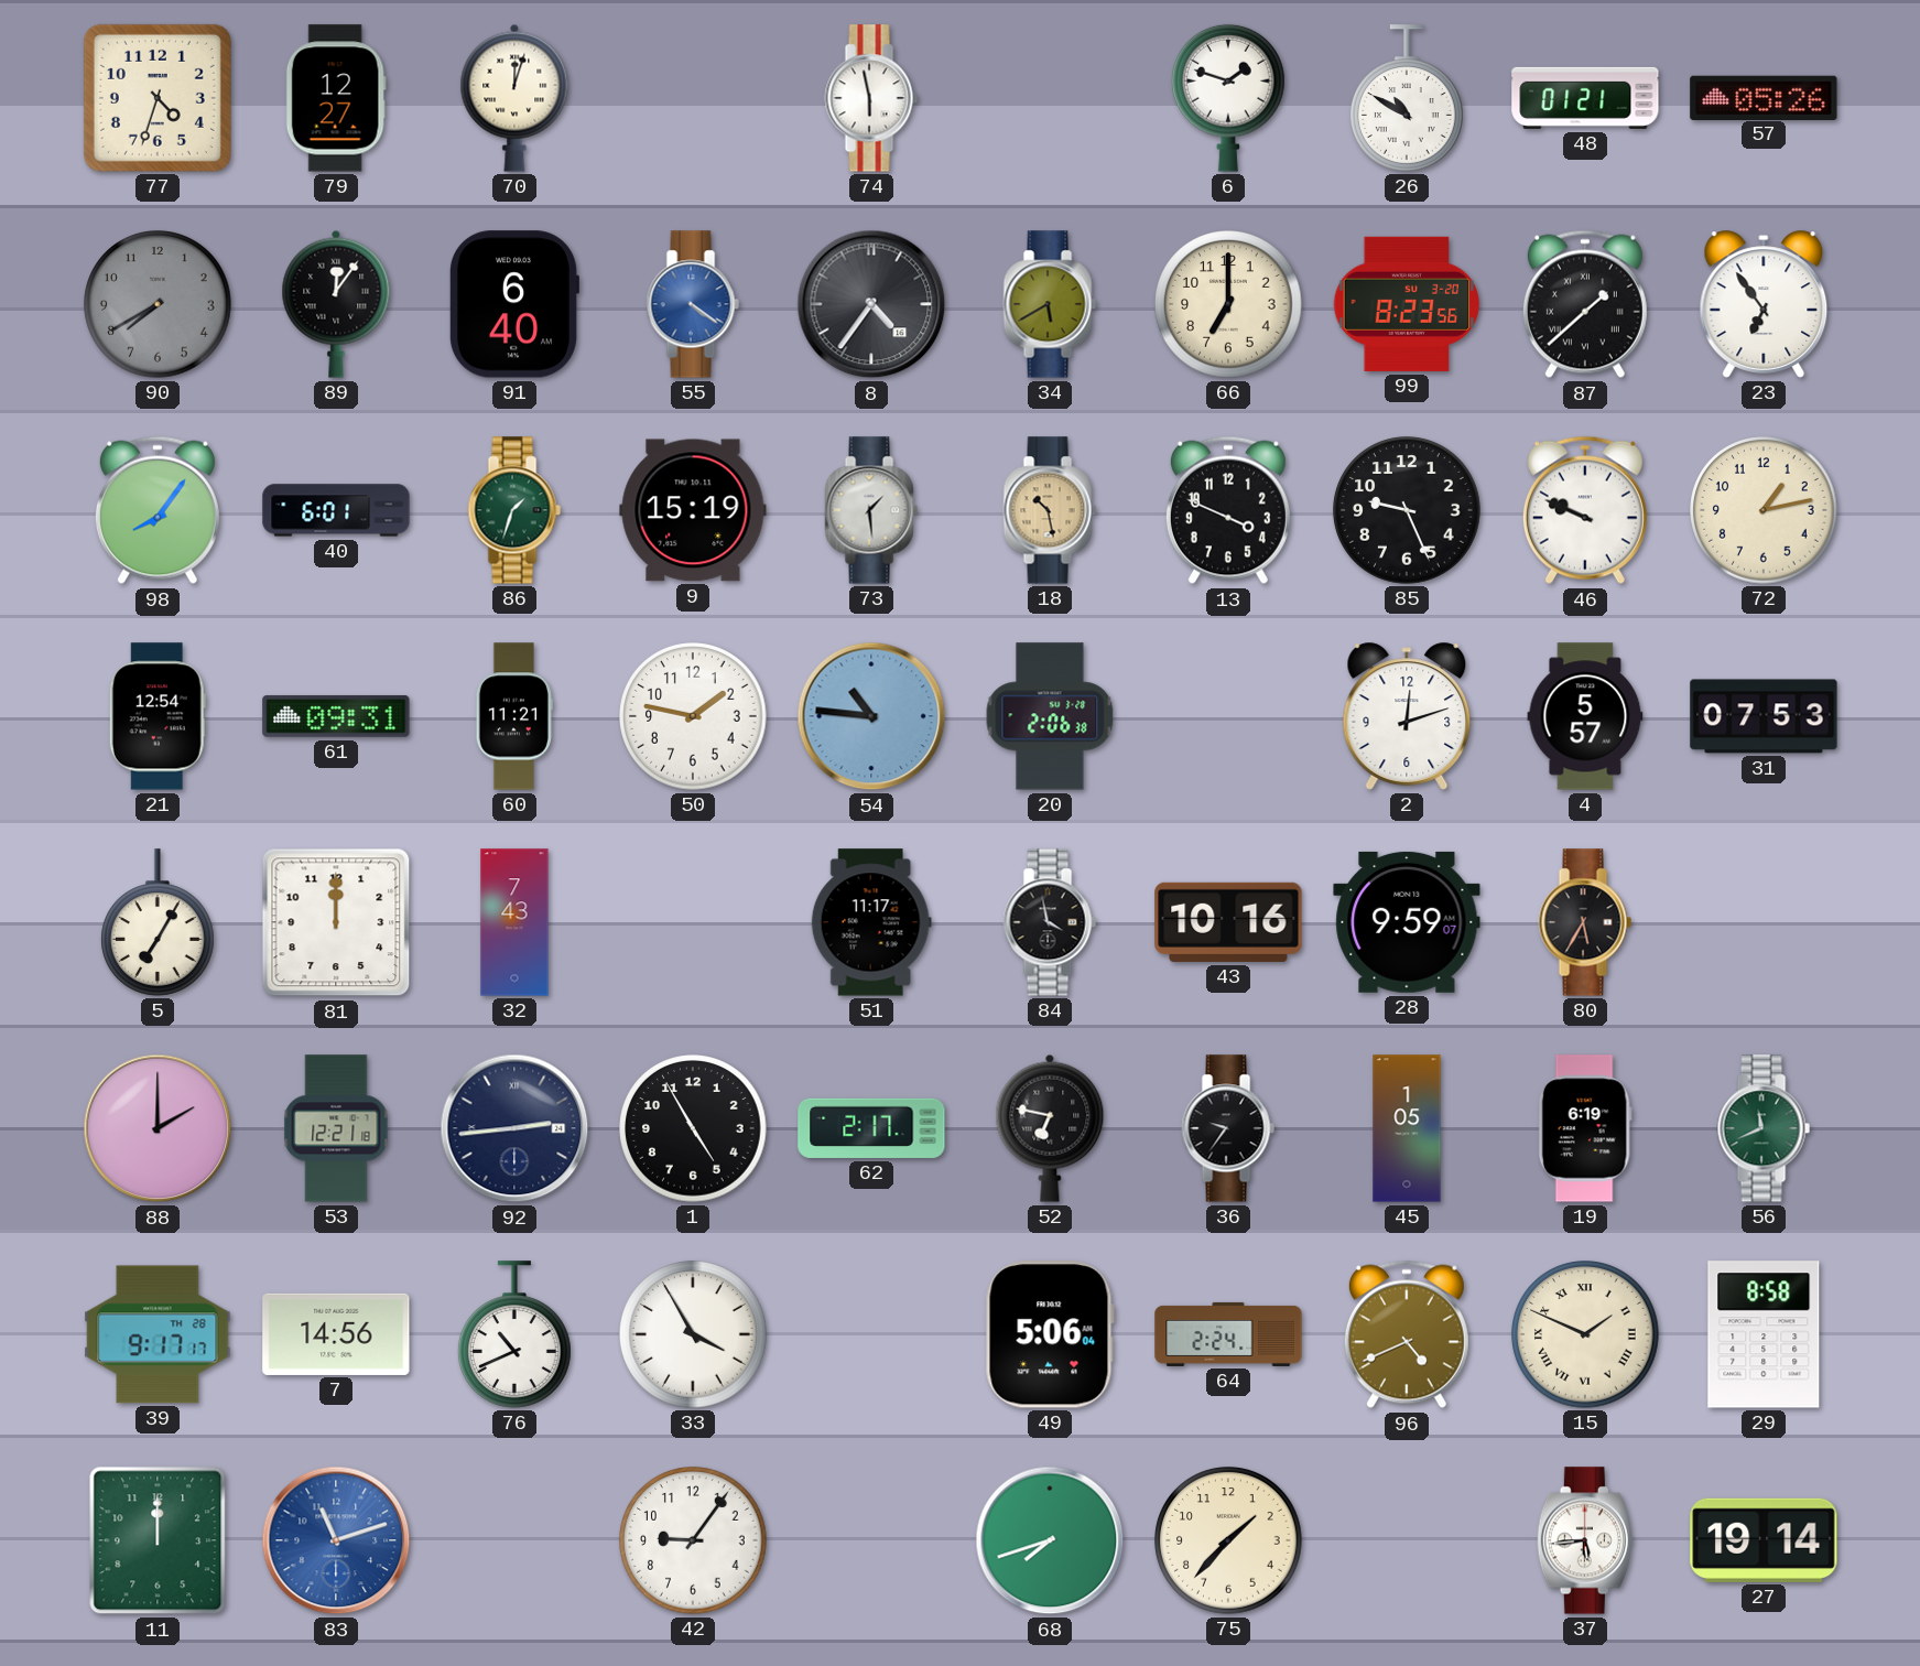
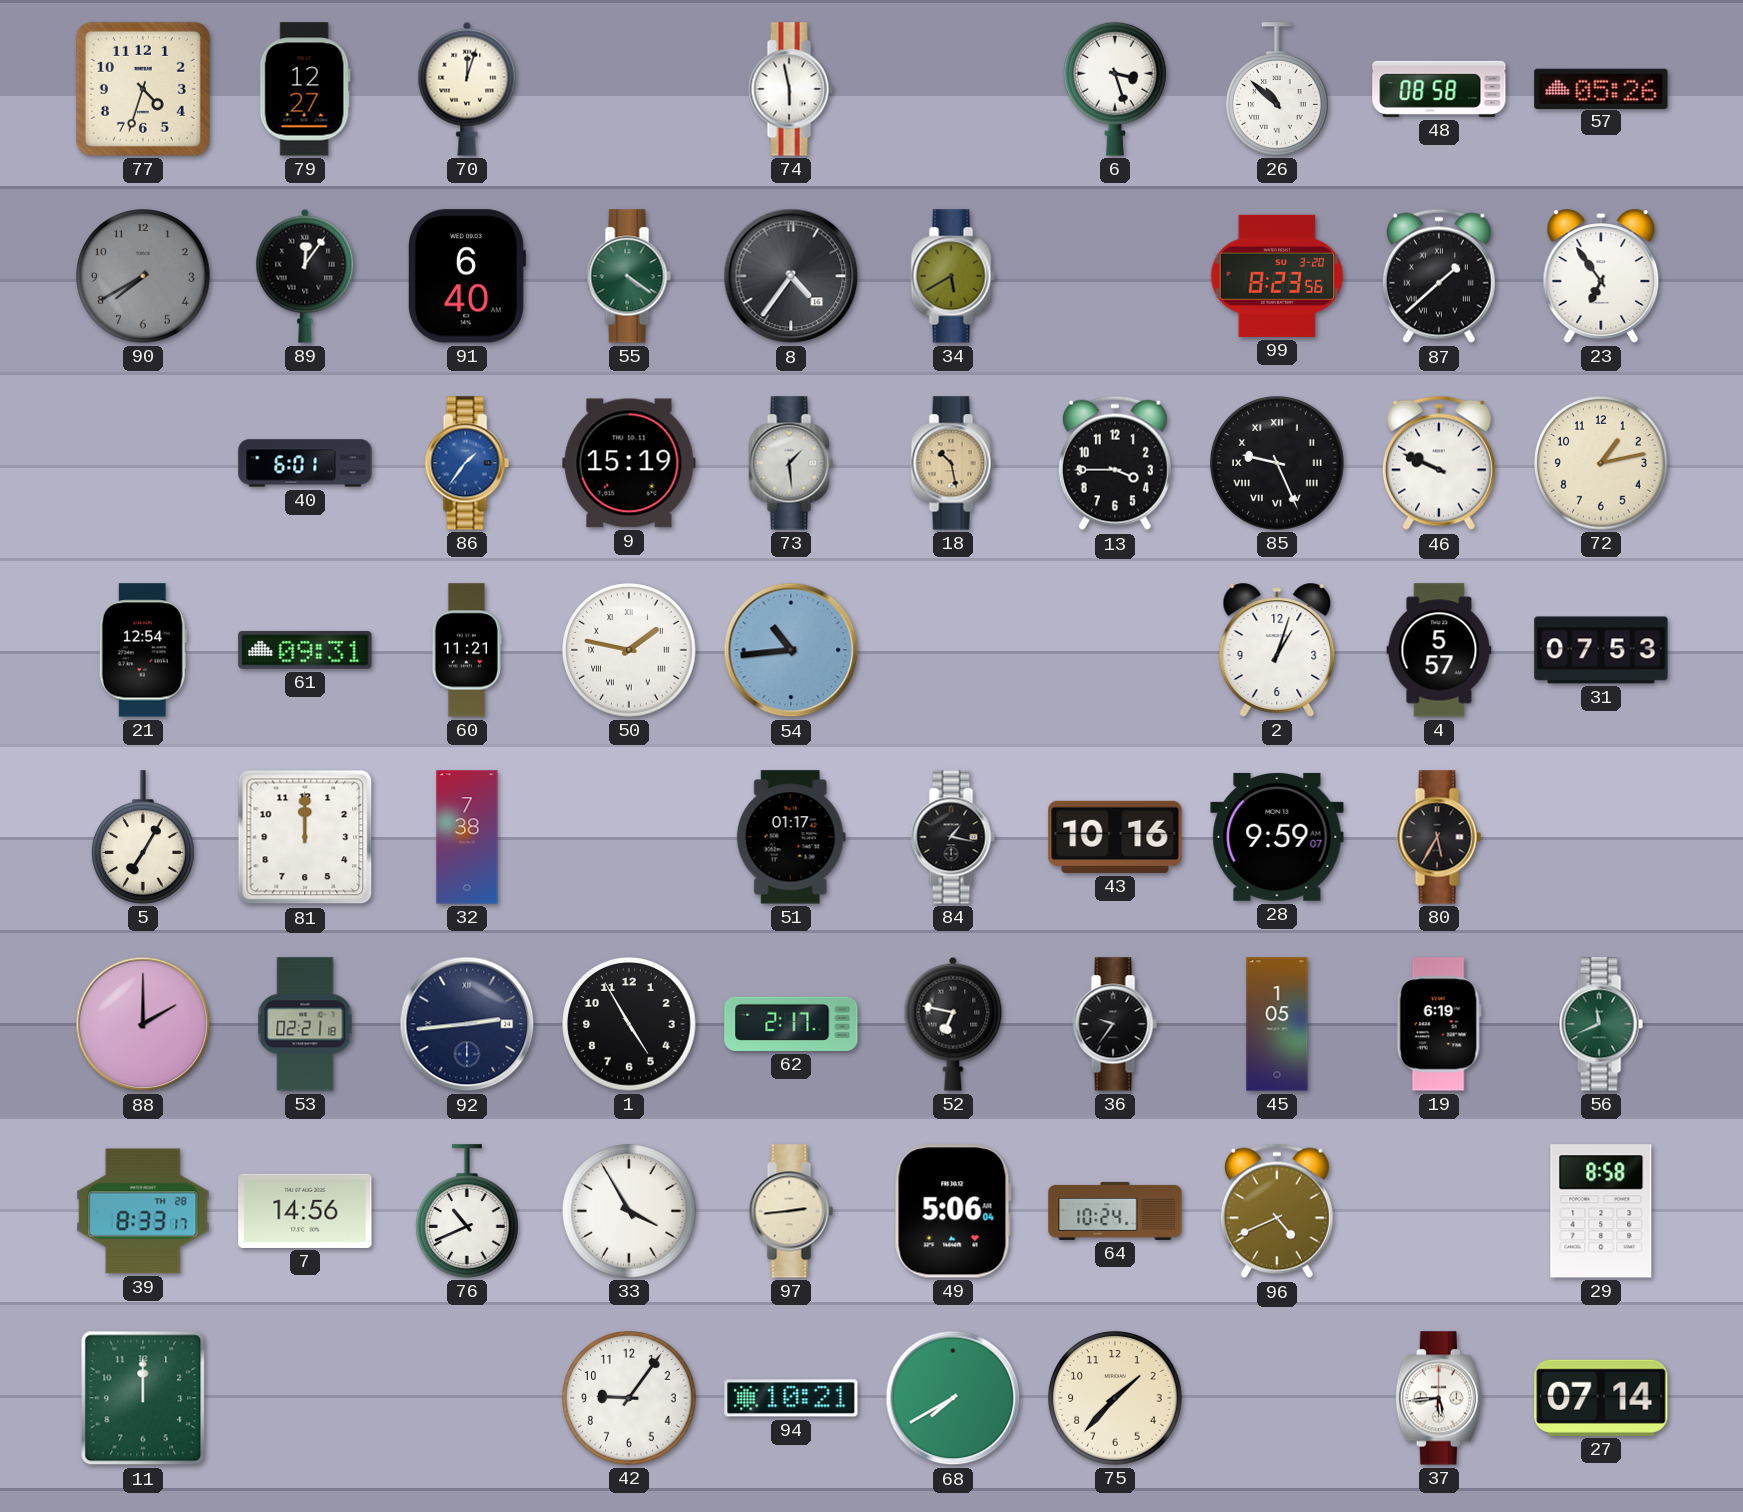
6: 1:48 -> 3:27 (1116, 89)
26: 10:50 -> 10:52 (1278, 89)
48: 01:21 -> 08:58 (1439, 89)
55 dial: blue -> green (629, 276)
66: 7:00 -> none (1228, 304)
98: 8:06 -> none (158, 510)
86: 1:33 -> 1:36 (467, 463)
86 dial: green -> blue (467, 463)
13: 3:49 -> 3:45 (1115, 463)
85 numerals: Arabic -> Roman (1277, 463)
50 numerals: Arabic -> Roman (629, 650)
54: 10:46 -> 10:44 (791, 650)
20: 2:06 -> none (1050, 716)
2: 12:12 -> 1:03 (1277, 650)
32: 7:43 -> 7:38 (467, 837)
51: 11:17 -> 01:17 (791, 837)
84: 3:58 -> 1:17 (953, 837)
53: 12:21 -> 02:21 (305, 1024)
39: 9:17 -> 8:33 (143, 1211)
97: none -> 2:44 (791, 1211)
64: 2:24 -> 10:24 (1115, 1211)
15: 1:49 -> none (1585, 1334)
83: 11:12 -> none (336, 1540)
94: none -> 10:21 (791, 1398)
68: 7:42 -> 7:40 (953, 1398)
27: 19:14 -> 07:14 (1601, 1398)
